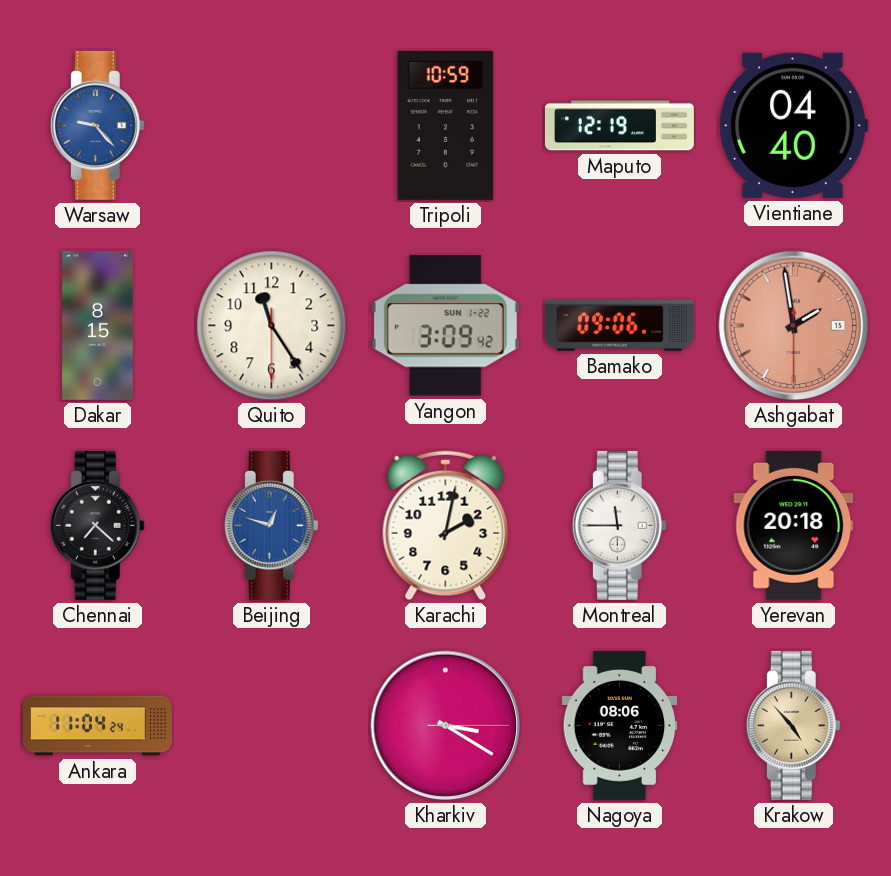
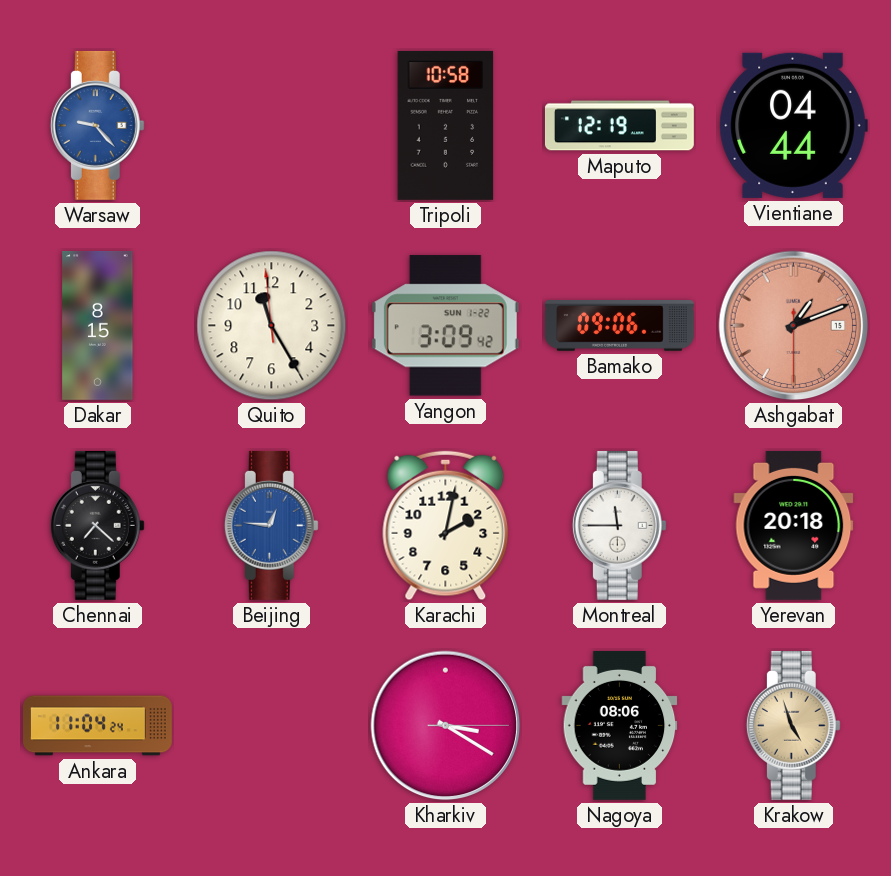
Tripoli: 10:59 -> 10:58 (446, 125)
Vientiane: 04:40 -> 04:44 (793, 125)
Quito: 11:24:30 -> 11:24:59 (272, 326)
Ashgabat: 1:58 -> 1:11 (794, 326)
Beijing: 12:48 -> 12:46 (271, 525)
Krakow: 4:53 -> 4:57 (793, 725)
